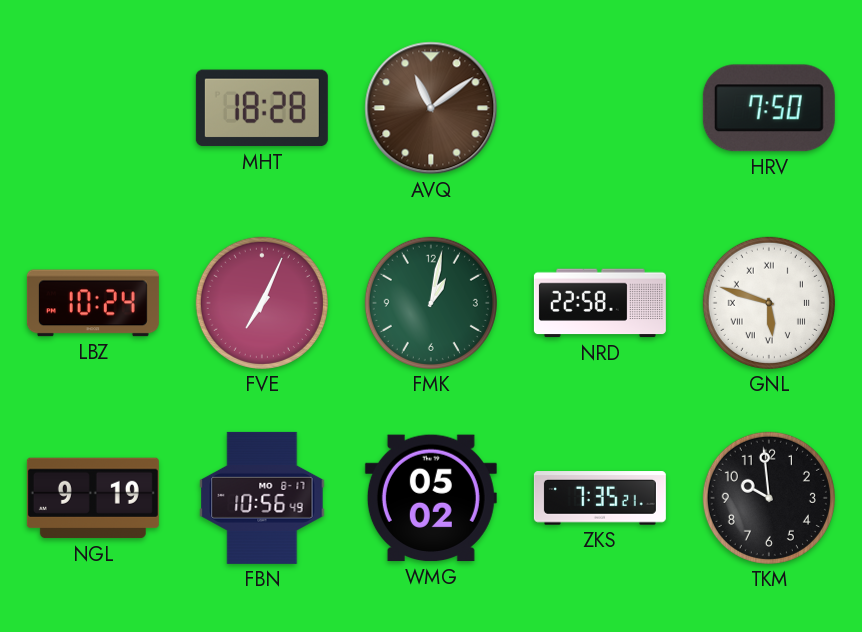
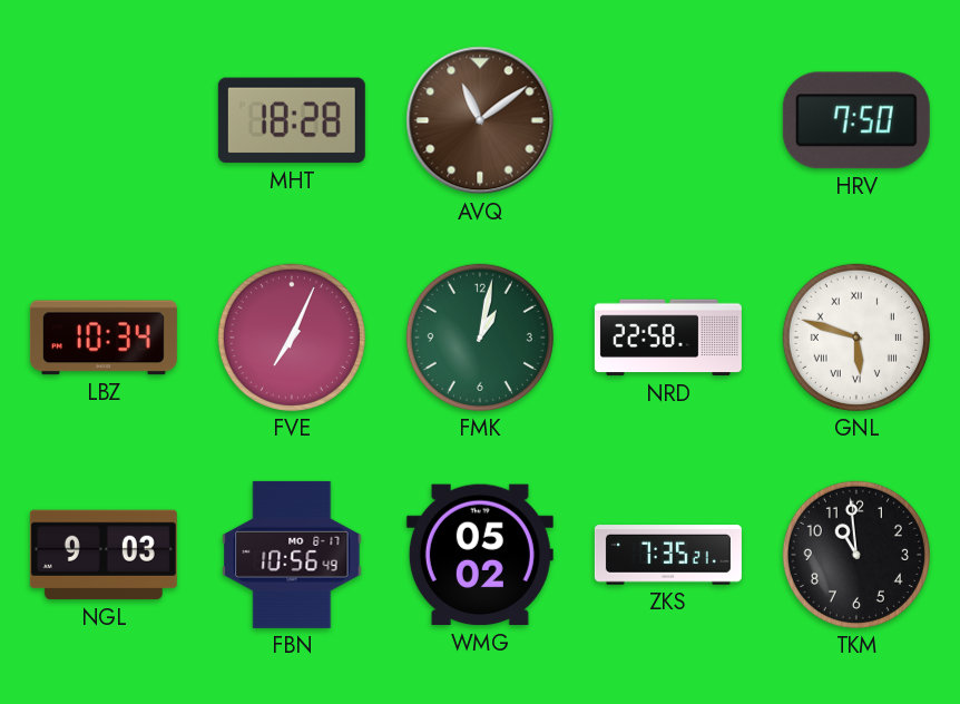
LBZ: 10:24 -> 10:34 (104, 338)
NGL: 9:19 -> 9:03 (104, 555)
TKM: 9:59 -> 10:59 (856, 555)
